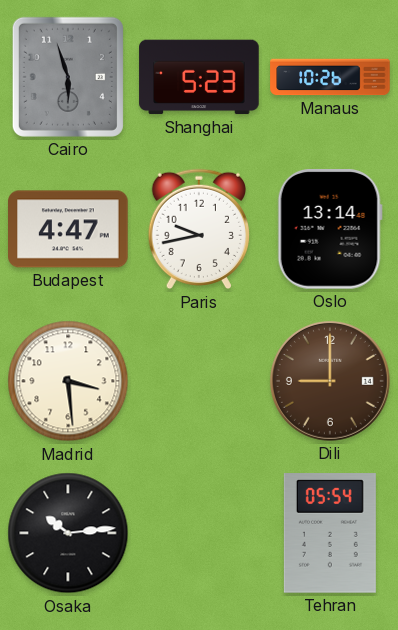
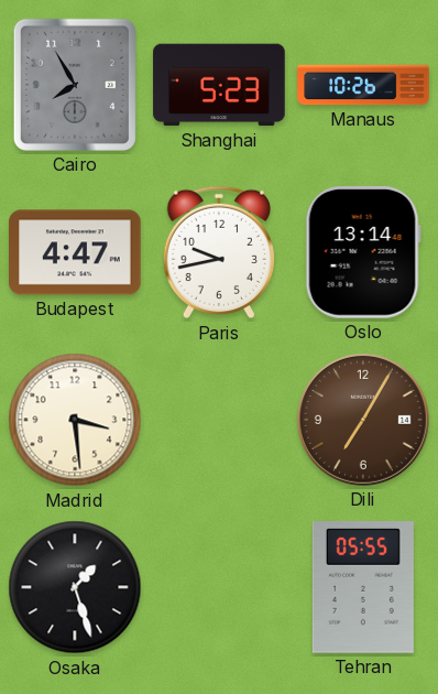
Cairo: 5:57 -> 7:55 (75, 85)
Dili: 9:00 -> 7:05 (363, 420)
Osaka: 10:14 -> 1:27 (75, 587)
Tehran: 05:54 -> 05:55 (363, 587)
